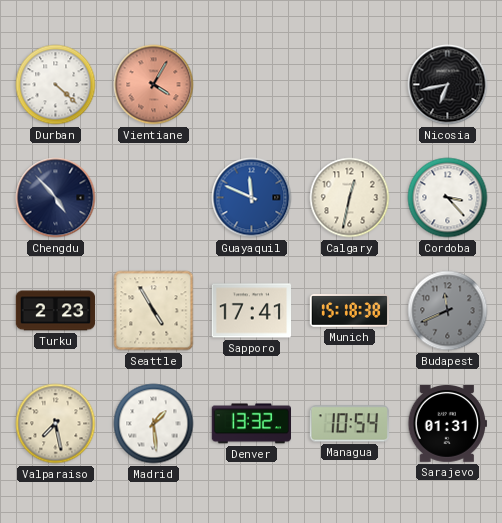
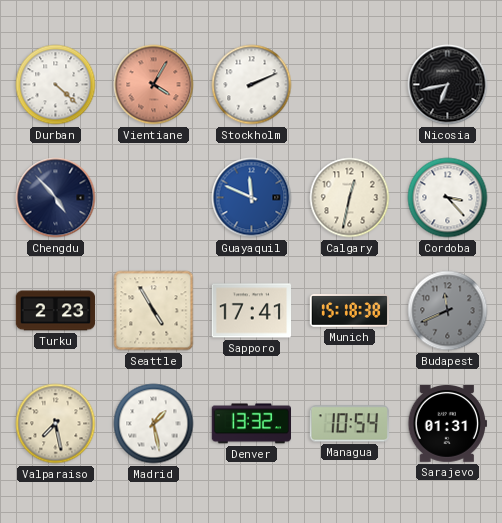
Stockholm: none -> 2:11 (252, 85)
Madrid: 1:29 -> 1:28 (154, 424)
